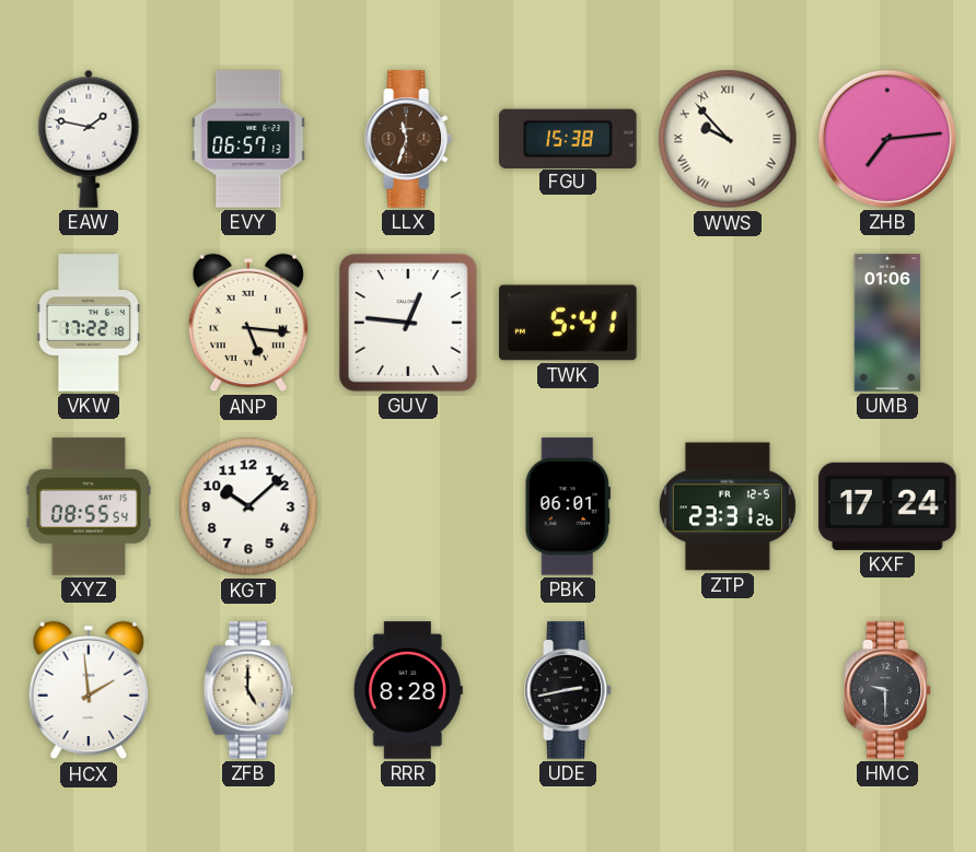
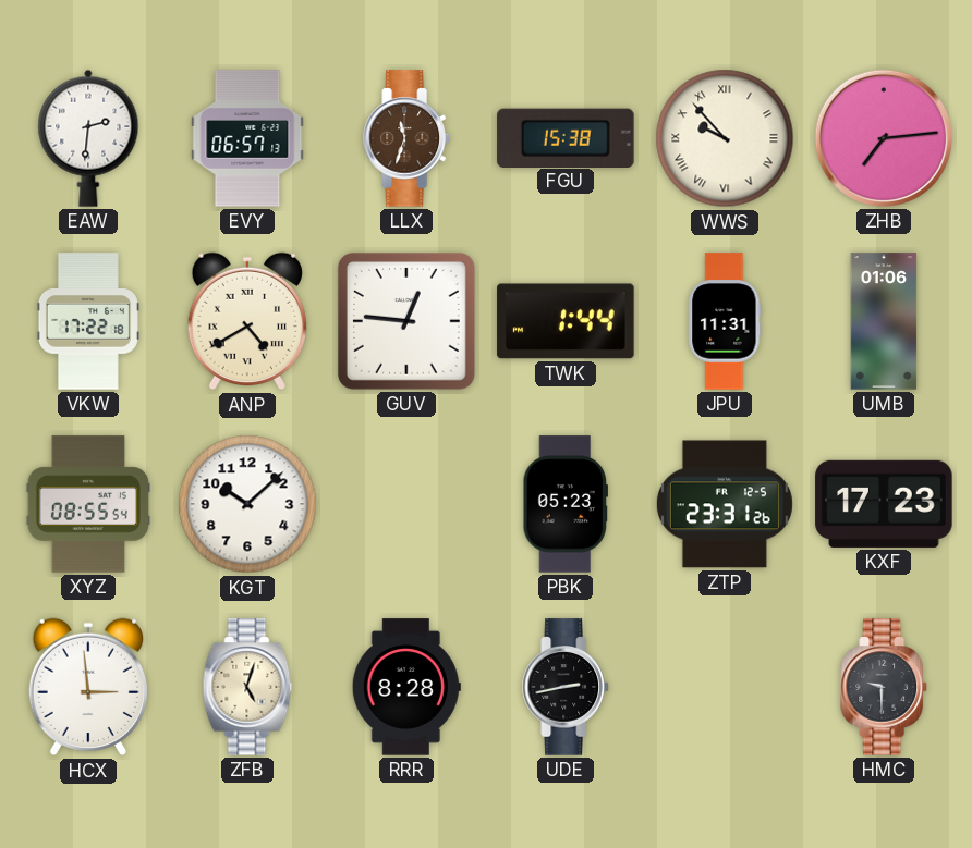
EAW: 1:47 -> 2:31 (88, 138)
ANP: 5:16 -> 4:40 (247, 321)
TWK: 5:41 -> 1:44 (566, 321)
JPU: none -> 11:31 (725, 321)
PBK: 06:01 -> 05:23 (564, 504)
KXF: 17:24 -> 17:23 (884, 504)
HCX: 1:59 -> 2:59 (88, 687)
ZFB: 5:00 -> 5:03 (247, 687)
